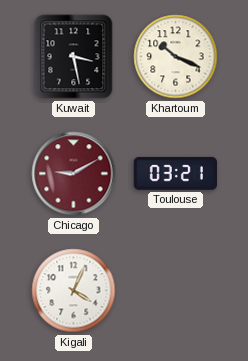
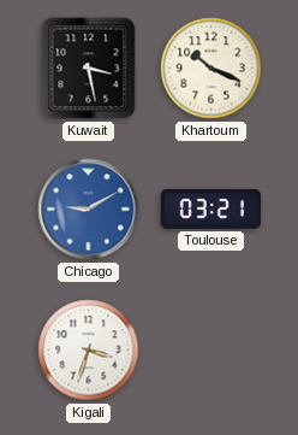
Chicago dial: burgundy -> blue (89, 210)
Kigali: 4:04 -> 3:33 (89, 351)
